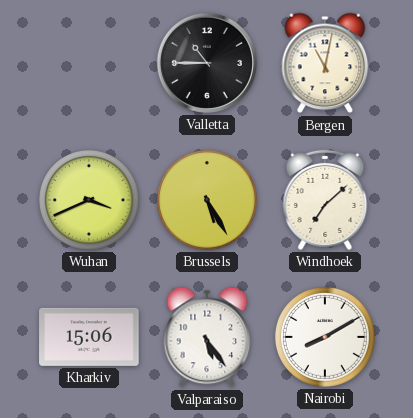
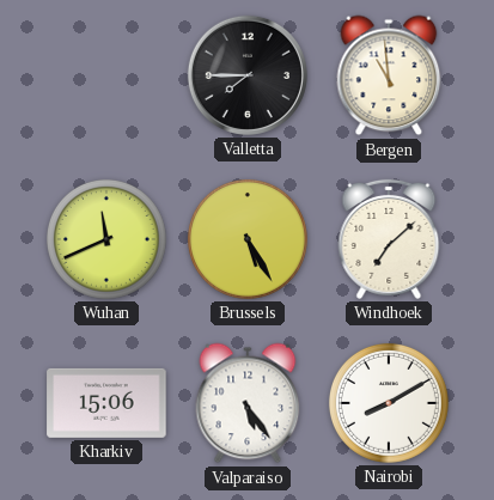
Valletta: 10:45 -> 7:45 (248, 75)
Bergen: 11:02 -> 10:59 (389, 75)
Wuhan: 3:41 -> 11:41 (106, 239)
